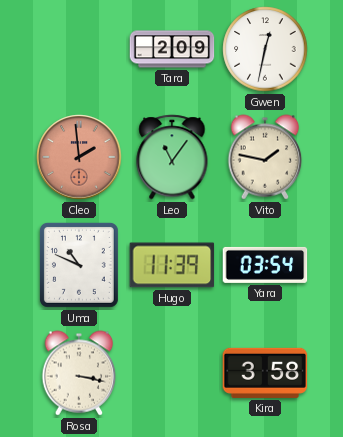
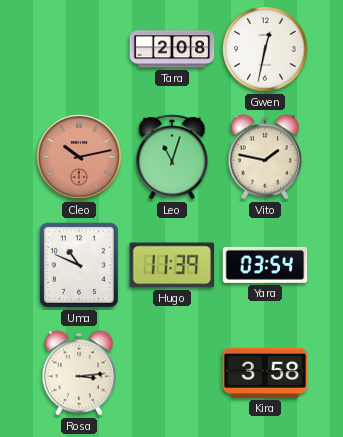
Tara: 2:09 -> 2:08 (172, 49)
Cleo: 1:59 -> 10:13 (79, 157)
Leo: 11:06 -> 11:03 (172, 157)
Rosa: 3:17 -> 3:14 (79, 373)
